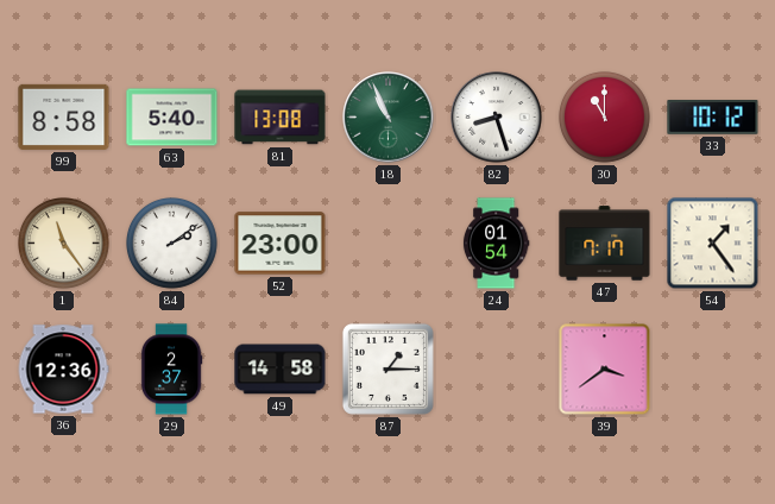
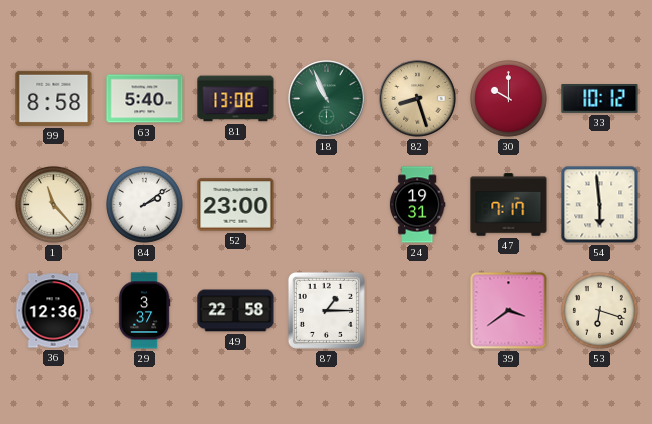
82 dial: white -> champagne (418, 99)
30: 11:00 -> 10:00 (509, 99)
1: 11:24 -> 11:23 (54, 205)
24: 01:54 -> 19:31 (417, 205)
54: 1:24 -> 5:59 (600, 205)
29: 2:37 -> 3:37 (144, 311)
49: 14:58 -> 22:58 (236, 311)
53: none -> 6:18 (600, 311)
